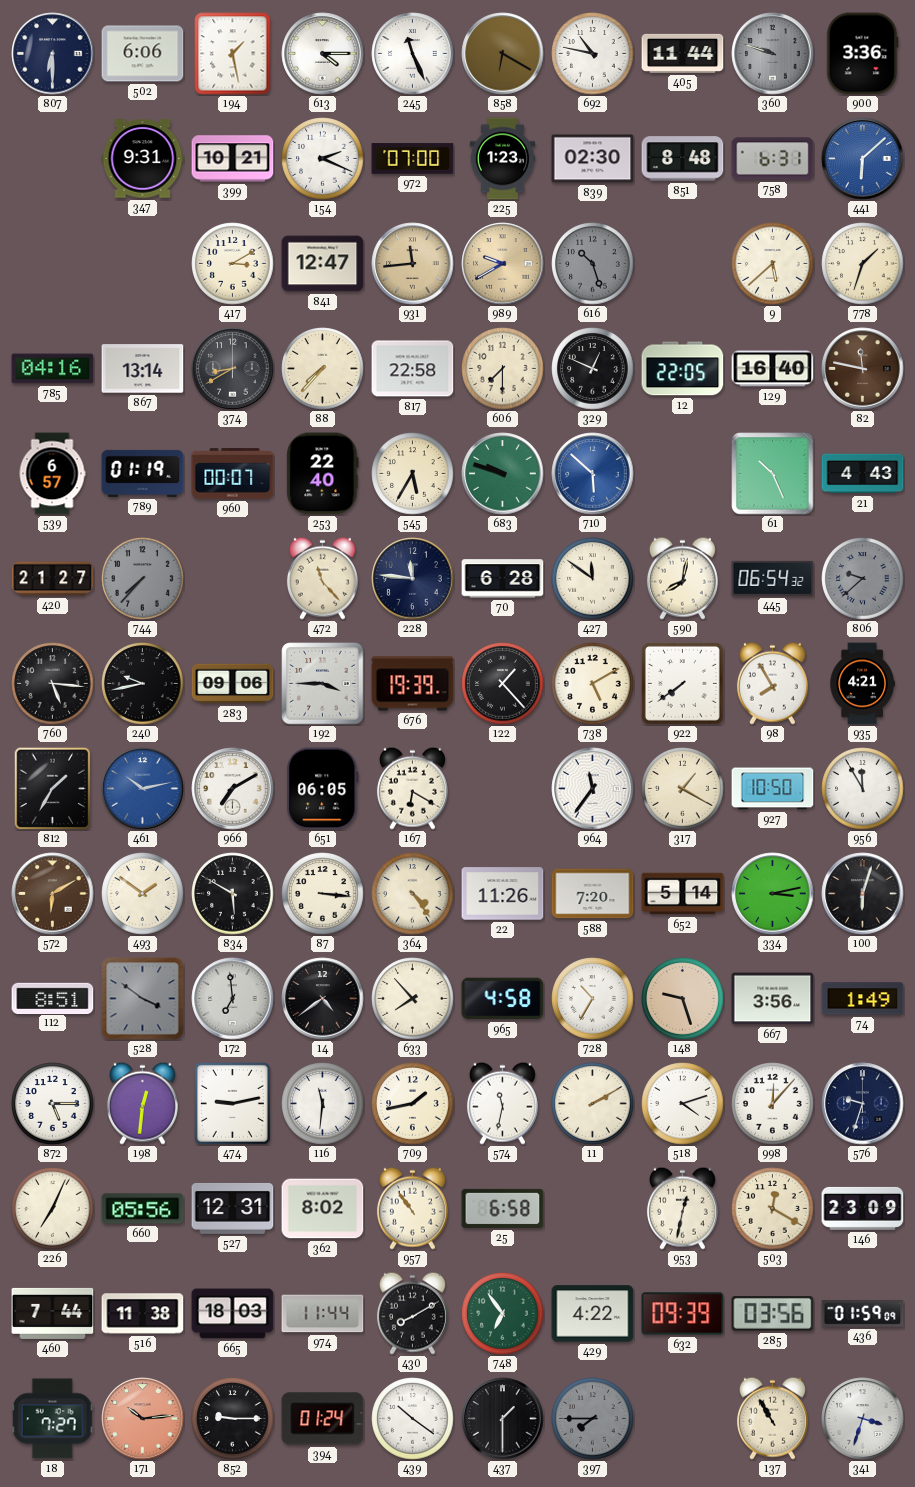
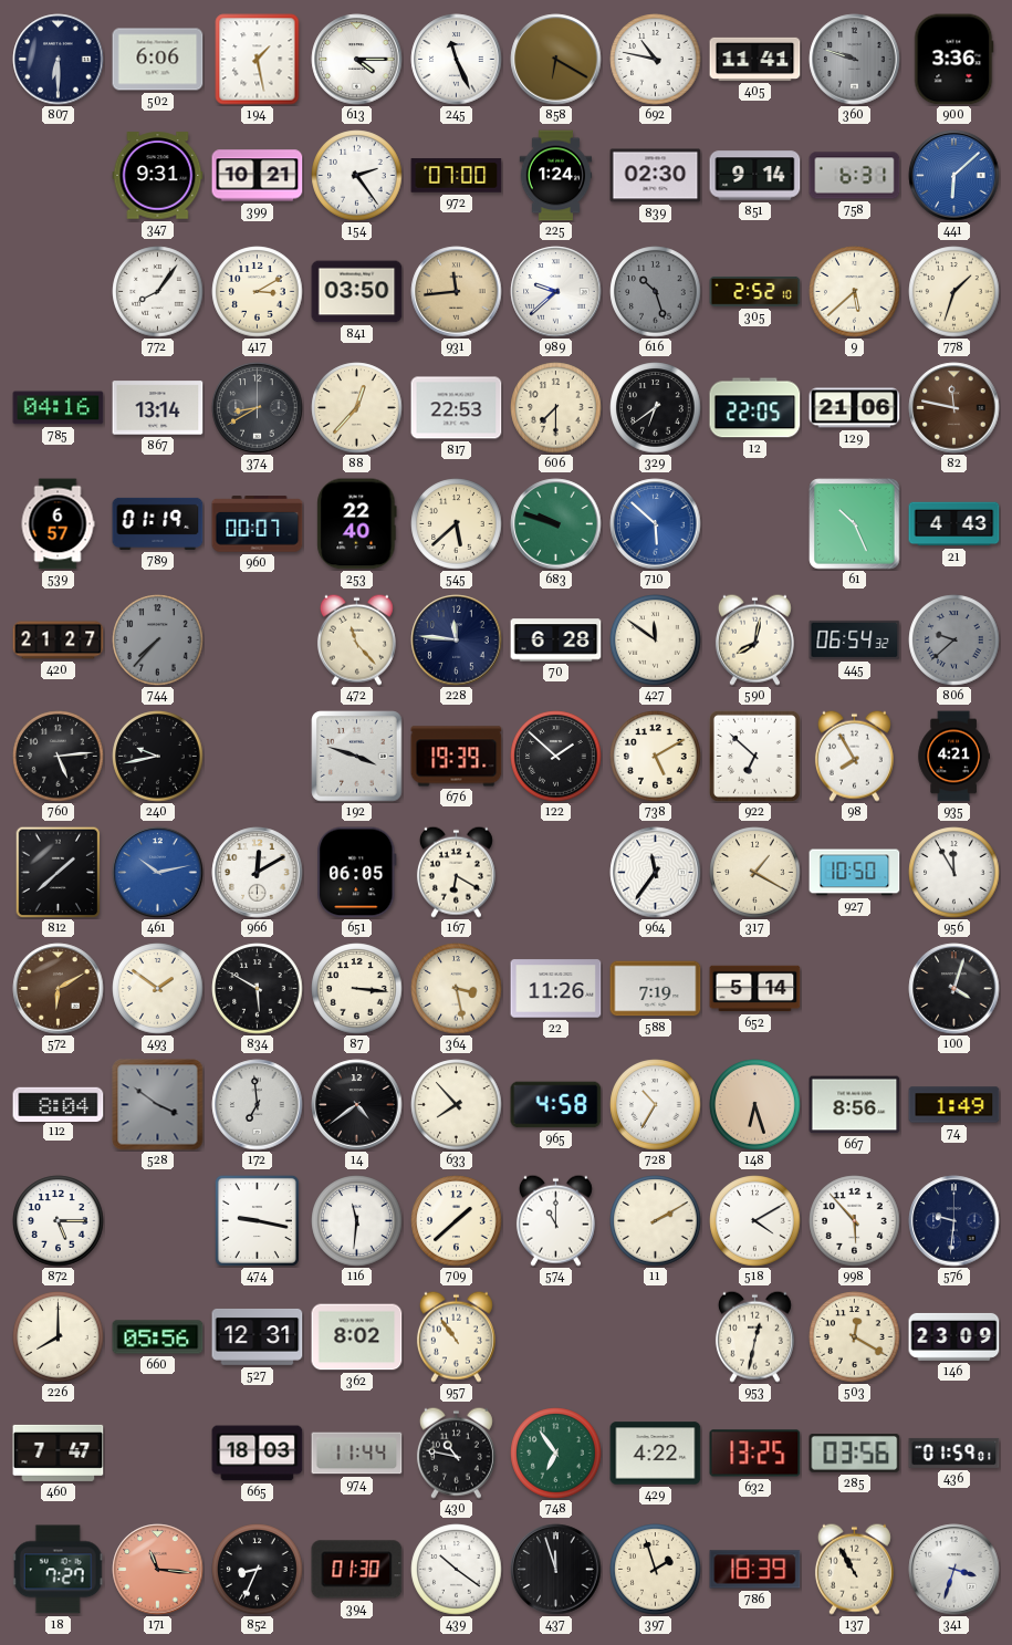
405: 11:44 -> 11:41 (755, 59)
154: 2:19 -> 2:24 (357, 176)
225: 1:23 -> 1:24 (556, 176)
851: 8:48 -> 9:14 (755, 176)
772: none -> 8:06 (158, 292)
841: 12:47 -> 03:50 (357, 292)
989: 9:40 -> 9:38 (556, 292)
989 dial: champagne -> white (556, 292)
305: none -> 2:52 (755, 291)
88: 7:37 -> 12:37 (357, 408)
817: 22:58 -> 22:53 (457, 408)
329: 12:49 -> 6:39 (656, 408)
129: 16:40 -> 21:06 (855, 408)
545: 5:35 -> 5:38 (457, 524)
760: 5:16 -> 5:14 (59, 757)
283: 09:06 -> none (233, 684)
192: 3:45 -> 3:48 (357, 757)
122: 1:23 -> 1:52 (556, 757)
922: 7:39 -> 6:52 (754, 756)
812: 1:35 -> 1:38 (59, 872)
966: 7:10 -> 12:10 (258, 873)
364: 4:24 -> 3:28 (457, 989)
588: 7:20 -> 7:19 (656, 989)
334: 3:13 -> none (773, 894)
100: 6:03 -> 4:03 (954, 989)
112: 8:51 -> 8:04 (59, 1104)
148: 9:27 -> 6:27 (755, 1105)
667: 3:56 -> 8:56 (855, 1105)
198: 12:31 -> none (142, 1103)
474: 9:13 -> 9:17 (257, 1220)
709: 1:43 -> 1:38 (457, 1221)
574: 11:32 -> 11:00 (555, 1220)
518: 4:12 -> 4:10 (755, 1221)
998: 12:07 -> 5:53 (855, 1221)
576: 9:33 -> 9:31 (954, 1221)
226: 7:04 -> 8:00 (59, 1337)
25: 6:58 -> none (503, 1208)
460: 7:44 -> 7:47 (59, 1453)
516: 11:38 -> none (143, 1314)
430: 8:10 -> 10:47 (456, 1453)
632: 09:39 -> 13:25 (755, 1454)
436: 01:59:09 -> 01:59:01 (954, 1453)
171: 10:14 -> 11:16 (158, 1570)
852: 9:15 -> 8:34 (258, 1570)
394: 01:24 -> 01:30 (357, 1570)
437: 1:30 -> 11:57 (556, 1570)
397: 7:45 -> 1:57 (656, 1570)
397 dial: grey -> cream (656, 1570)
786: none -> 18:39 (755, 1570)
